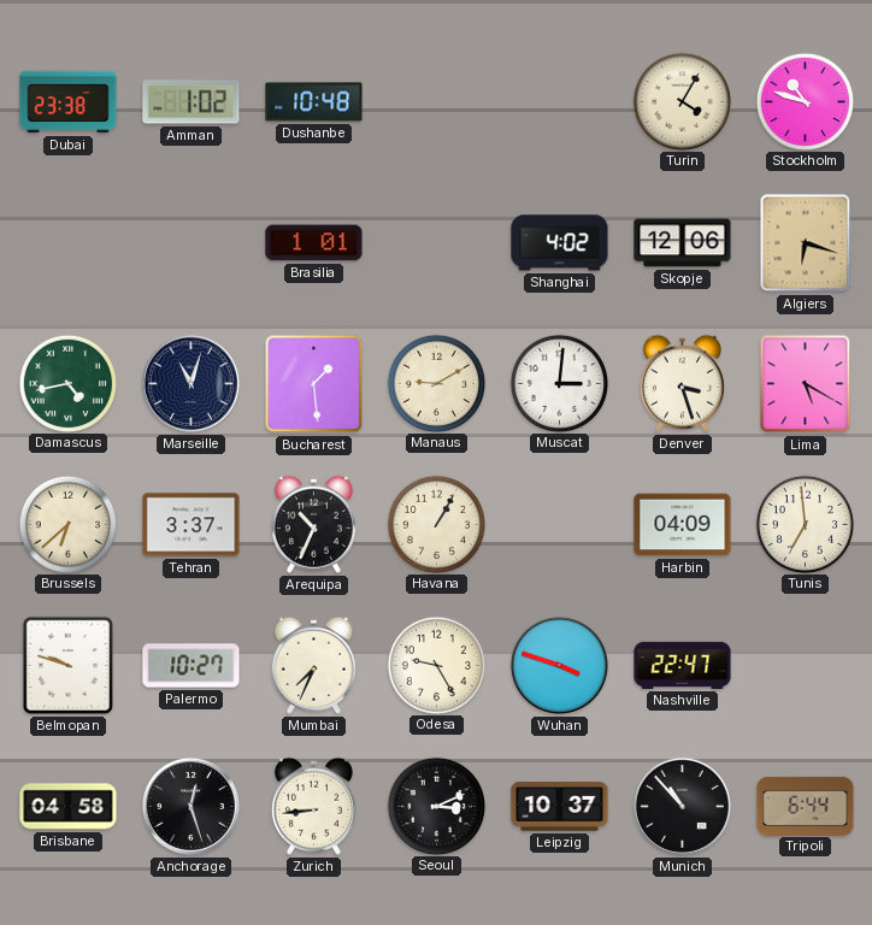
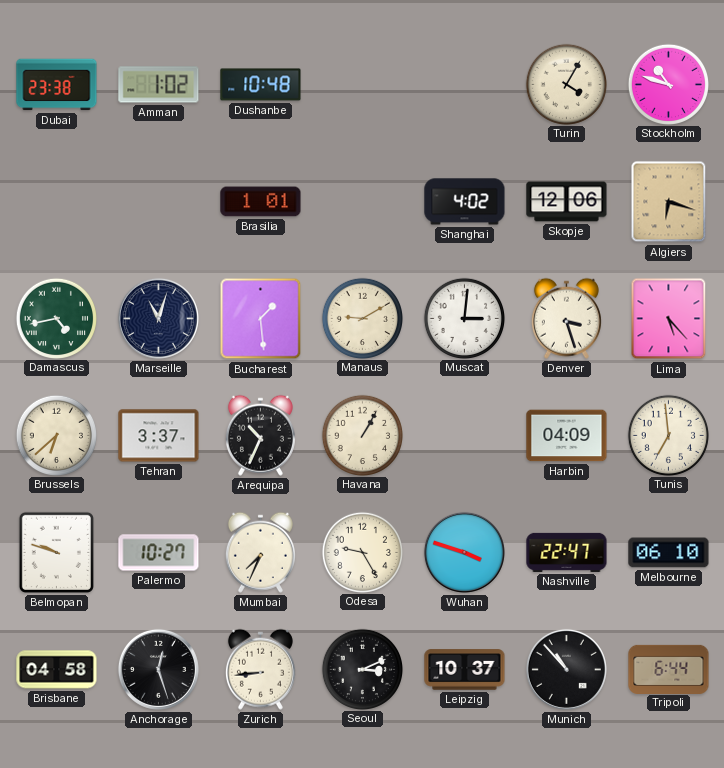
Lima: 5:20 -> 5:23 (669, 319)
Melbourne: none -> 06:10 (669, 553)
